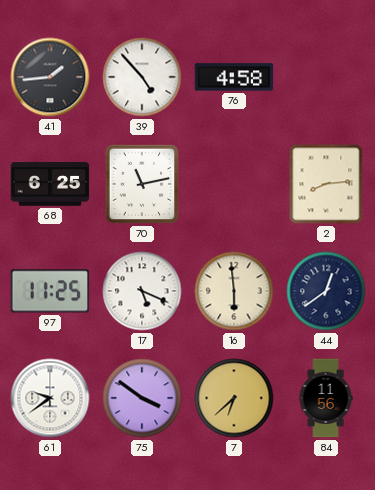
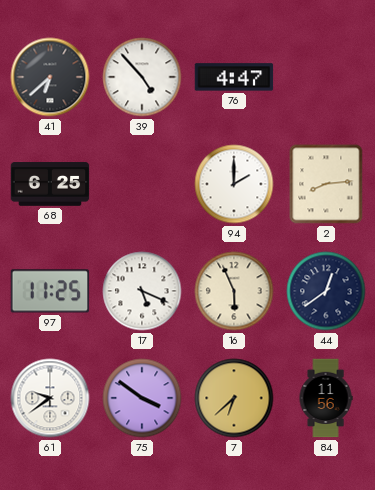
41: 1:44 -> 6:38 (50, 77)
76: 4:58 -> 4:47 (234, 77)
70: 11:13 -> none (142, 184)
94: none -> 2:00 (234, 184)
16: 5:59 -> 5:56 (234, 291)
